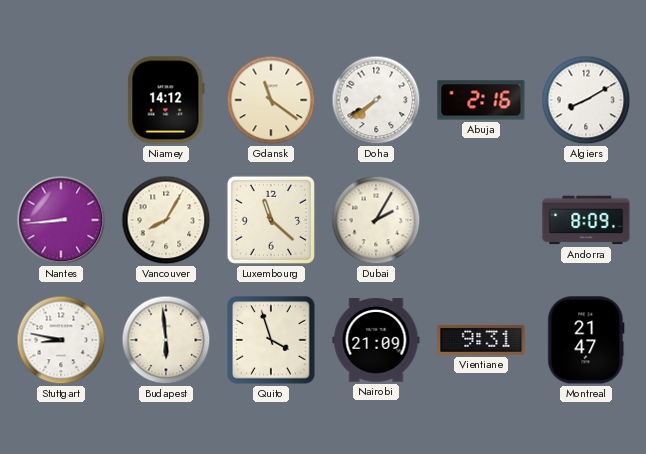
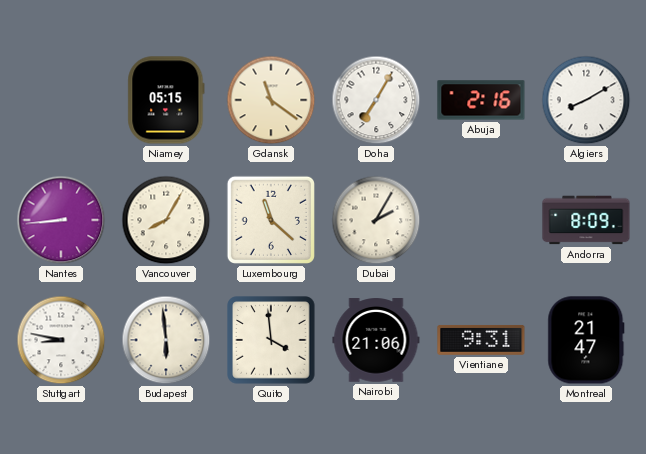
Niamey: 14:12 -> 05:15 (166, 100)
Doha: 7:39 -> 7:05 (376, 100)
Quito: 3:57 -> 3:59 (271, 340)
Nairobi: 21:09 -> 21:06 (376, 340)
